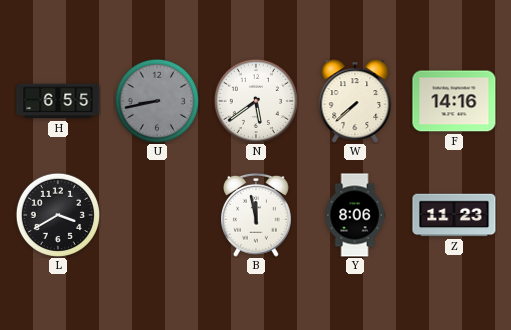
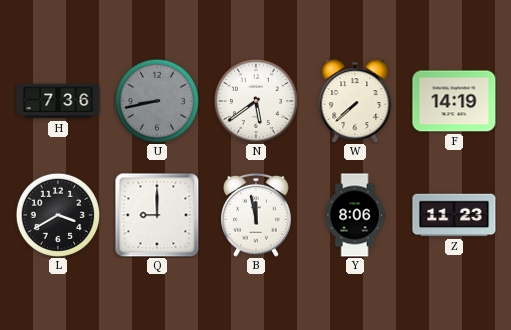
H: 6:55 -> 7:36 (58, 101)
F: 14:16 -> 14:19 (454, 101)
Q: none -> 9:00 (157, 215)
